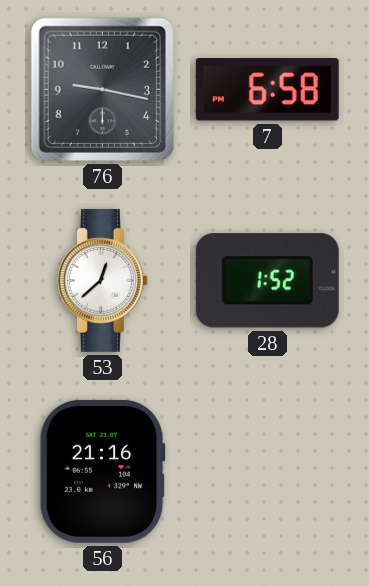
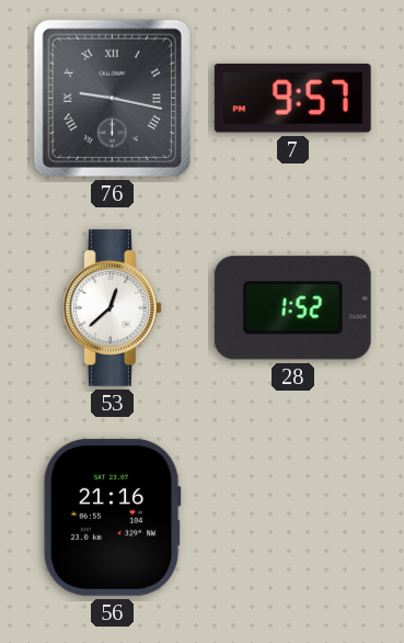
76 numerals: Arabic -> Roman (112, 98)
7: 6:58 -> 9:57 (292, 99)
